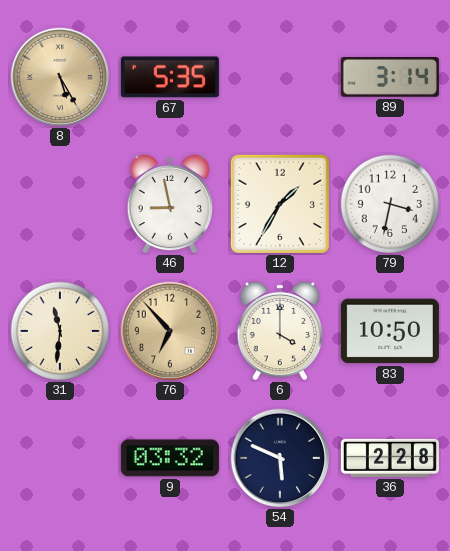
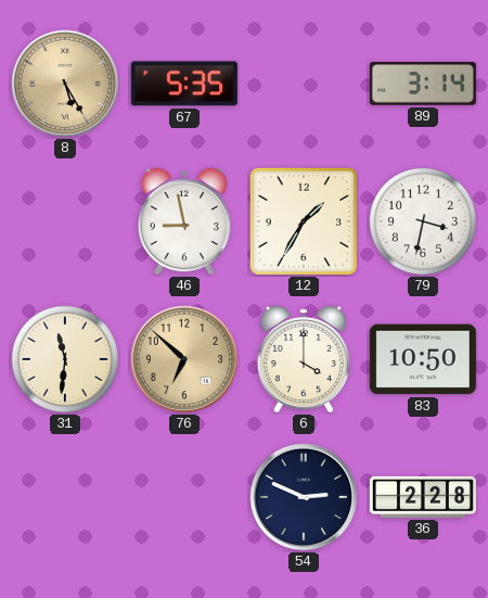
76: 6:53 -> 6:52 (184, 359)
9: 03:32 -> none (170, 458)
54: 5:49 -> 2:49 (304, 497)
